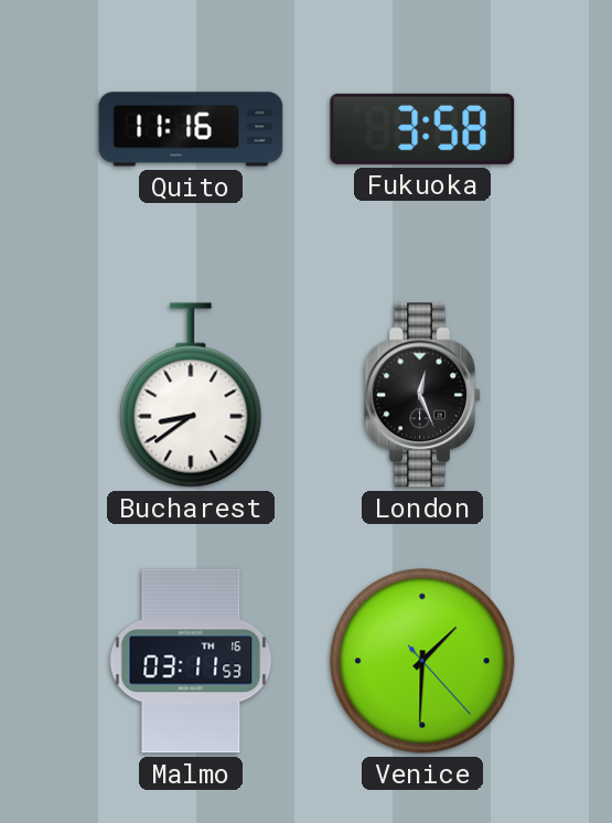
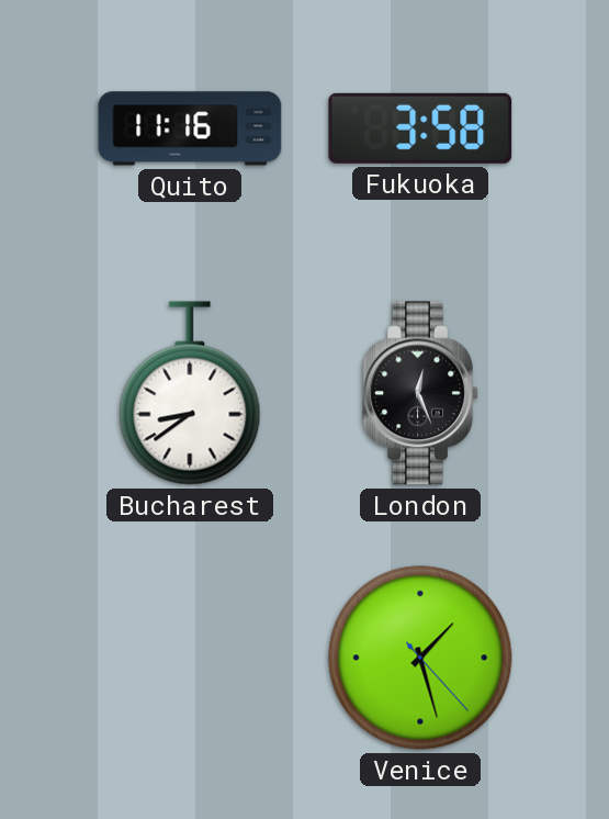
Malmo: 03:11 -> none (191, 661)
Venice: 1:30 -> 1:27 (420, 658)
